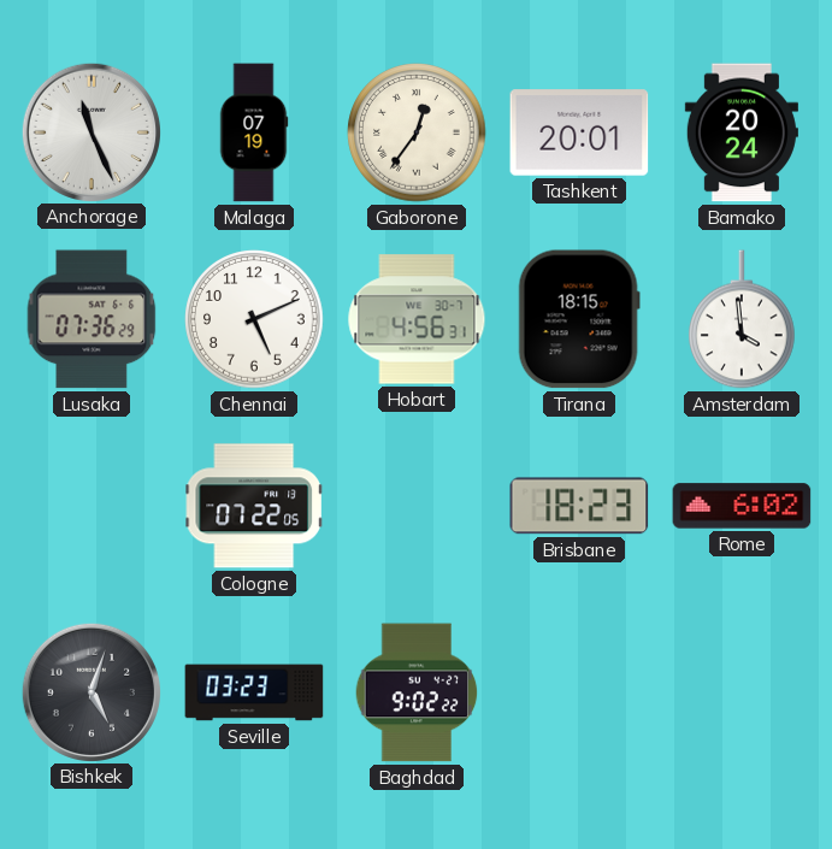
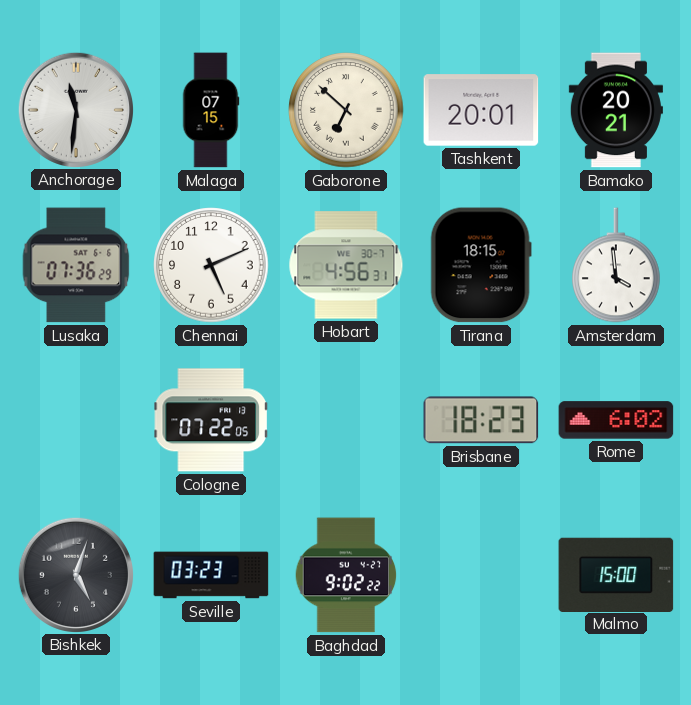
Anchorage: 11:26 -> 11:31 (75, 109)
Malaga: 07:19 -> 07:15 (211, 110)
Gaborone: 12:36 -> 6:52 (346, 110)
Bamako: 20:24 -> 20:21 (616, 110)
Malmo: none -> 15:00 (616, 574)
